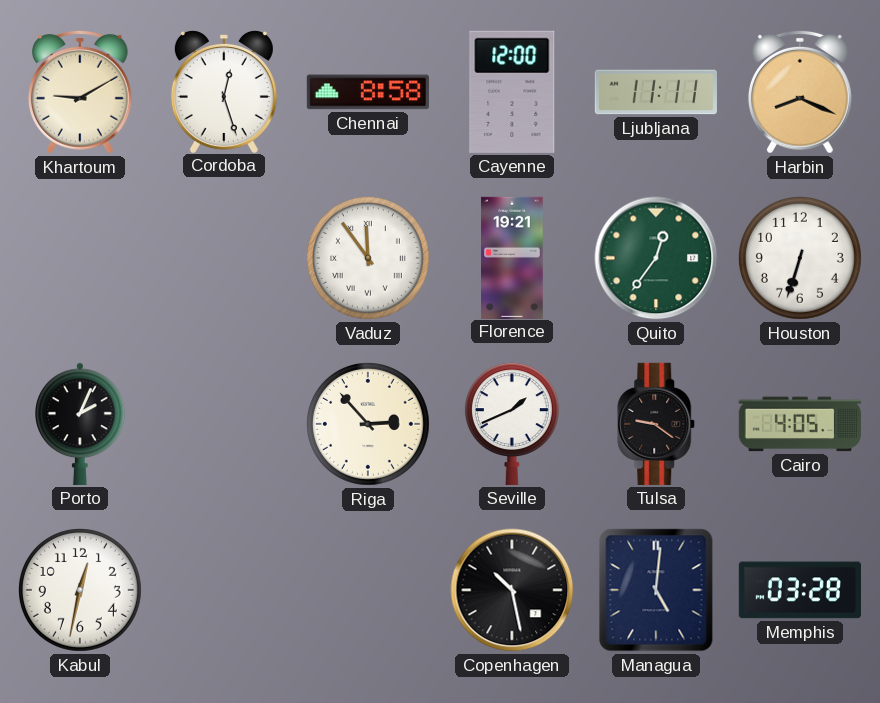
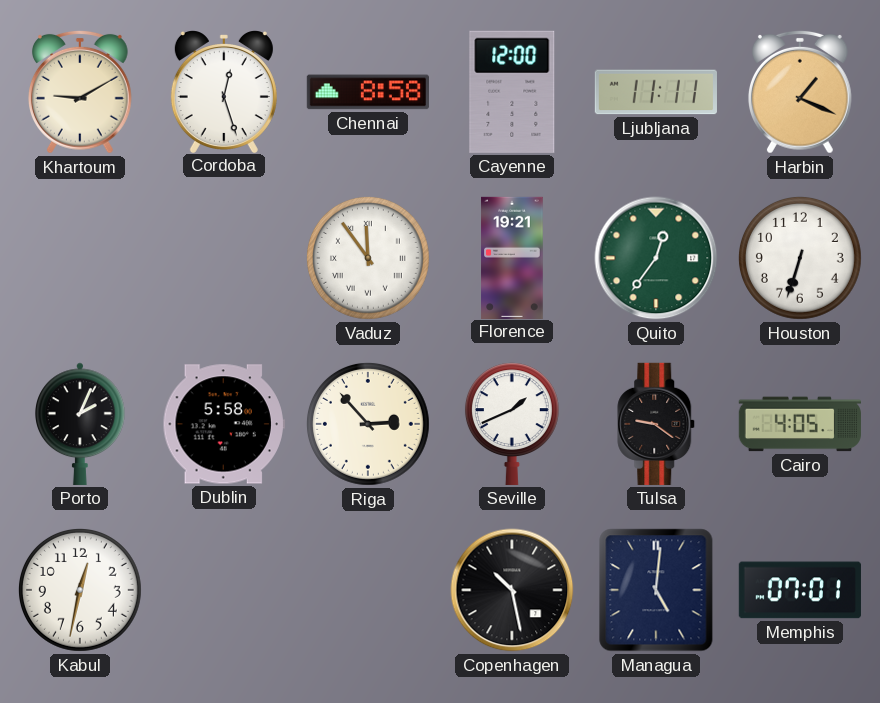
Harbin: 8:19 -> 1:19 (800, 92)
Dublin: none -> 5:58 (224, 424)
Memphis: 03:28 -> 07:01 (800, 590)
